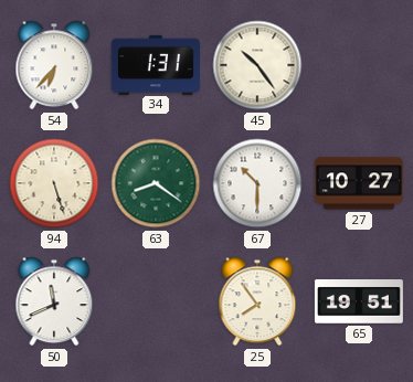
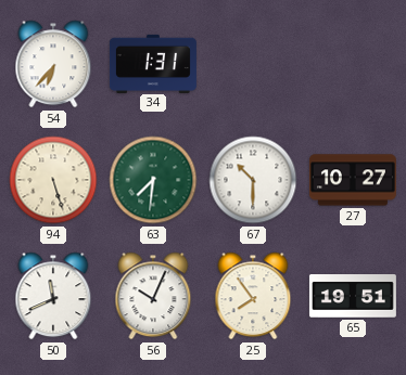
45: 10:24 -> none (257, 65)
63: 8:21 -> 7:31 (153, 180)
56: none -> 10:04 (153, 296)
